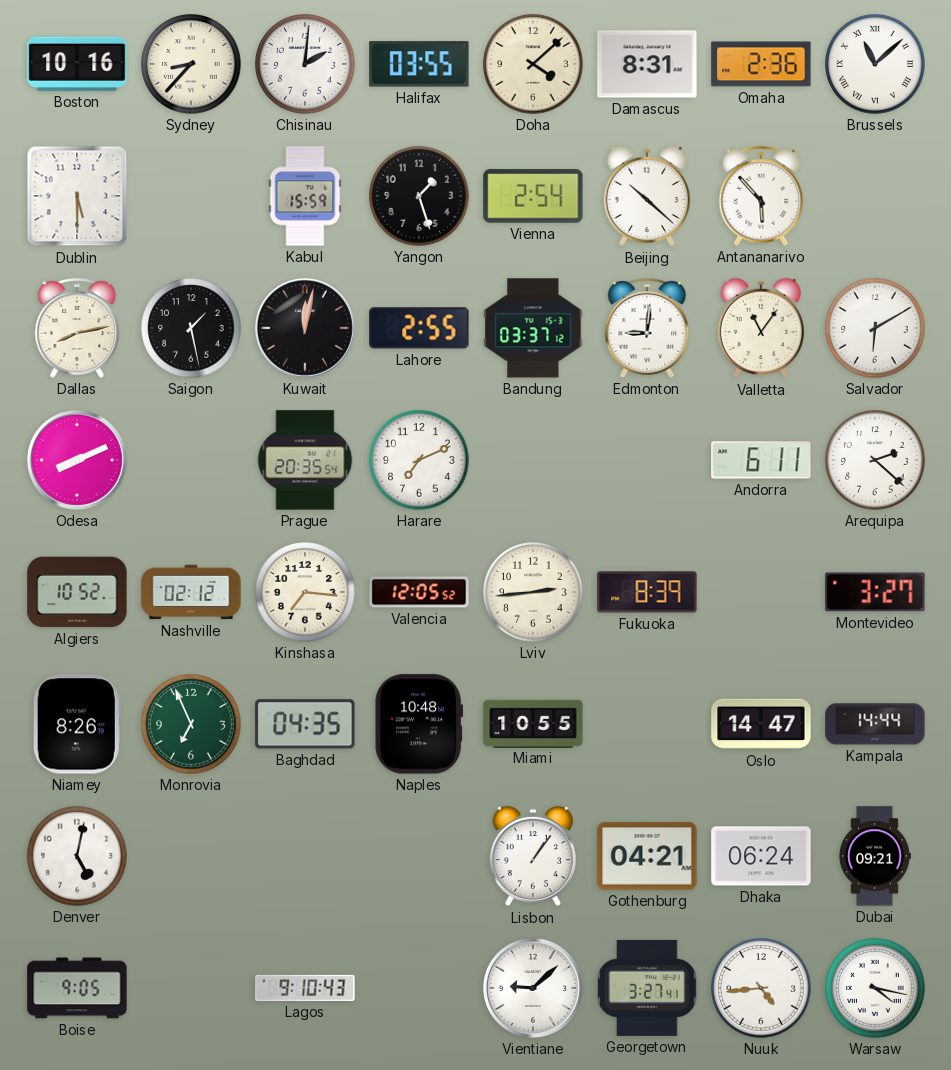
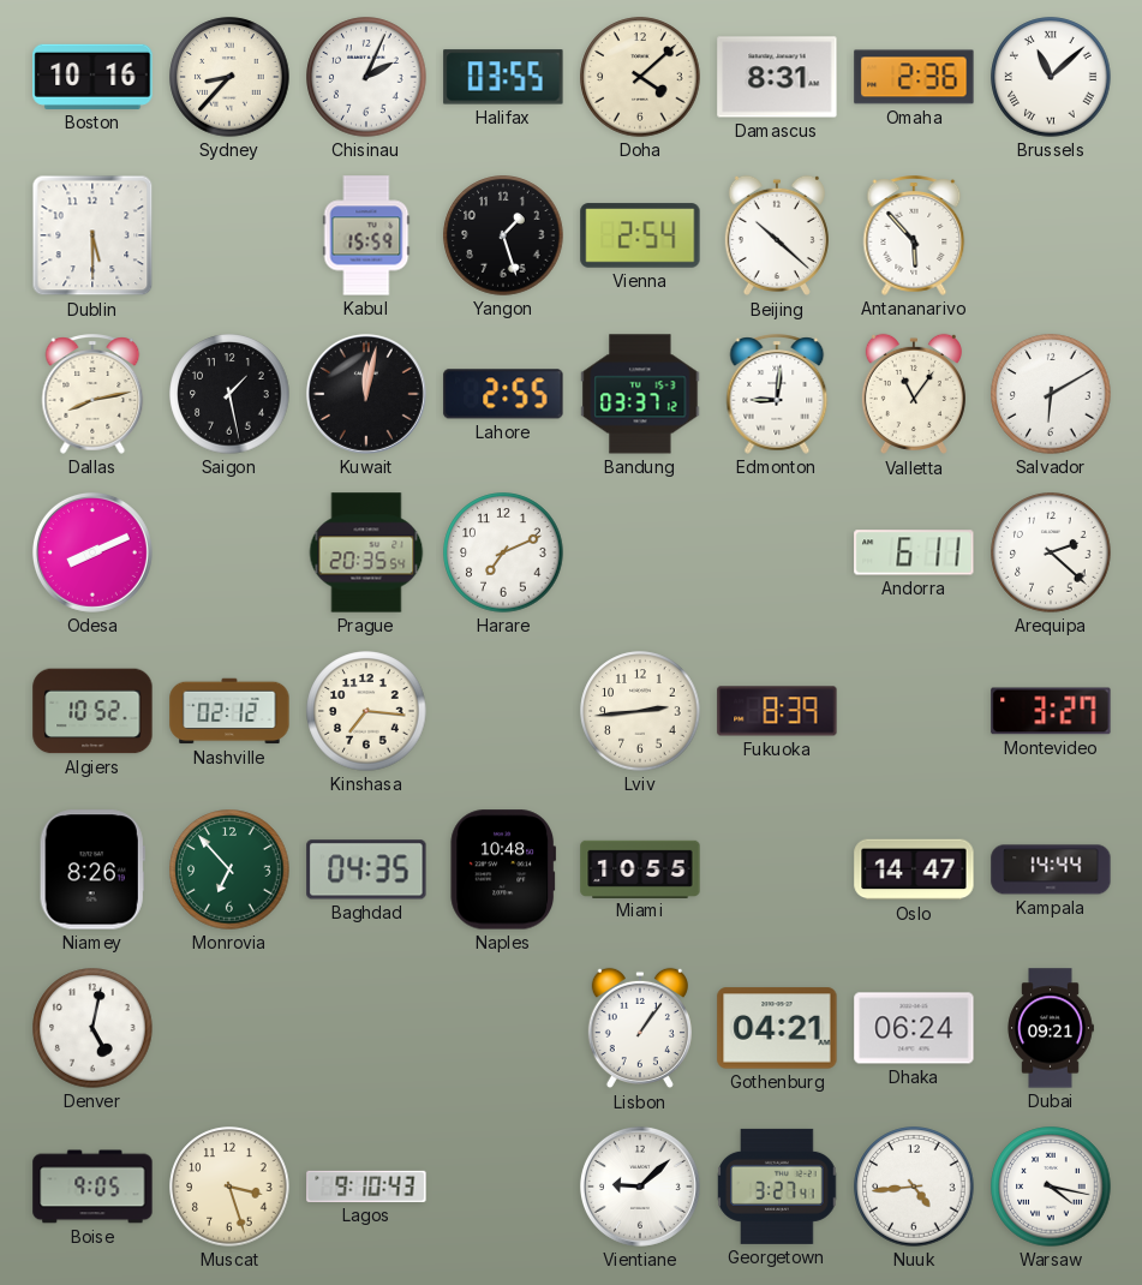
Chisinau: 2:01 -> 2:04 (366, 77)
Valencia: 12:05 -> none (419, 592)
Monrovia: 6:56 -> 6:53 (229, 869)
Muscat: none -> 3:27 (229, 1187)
